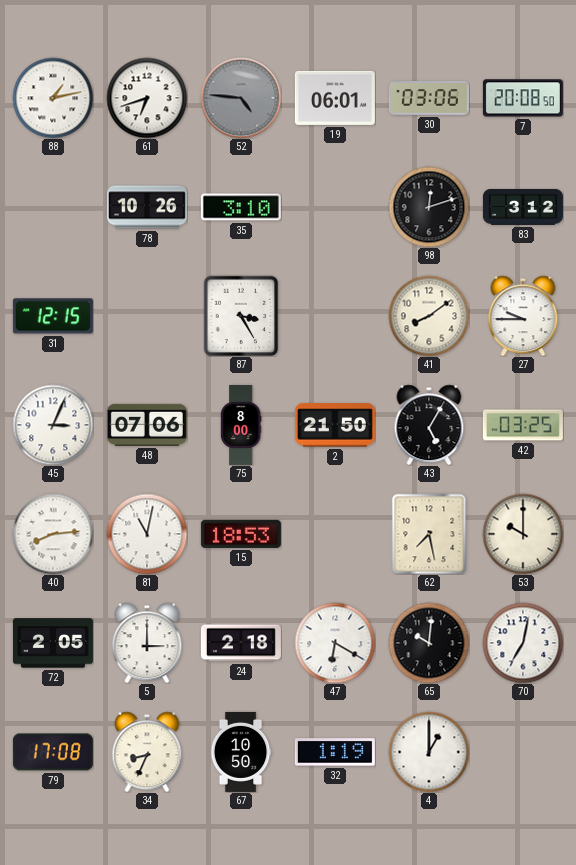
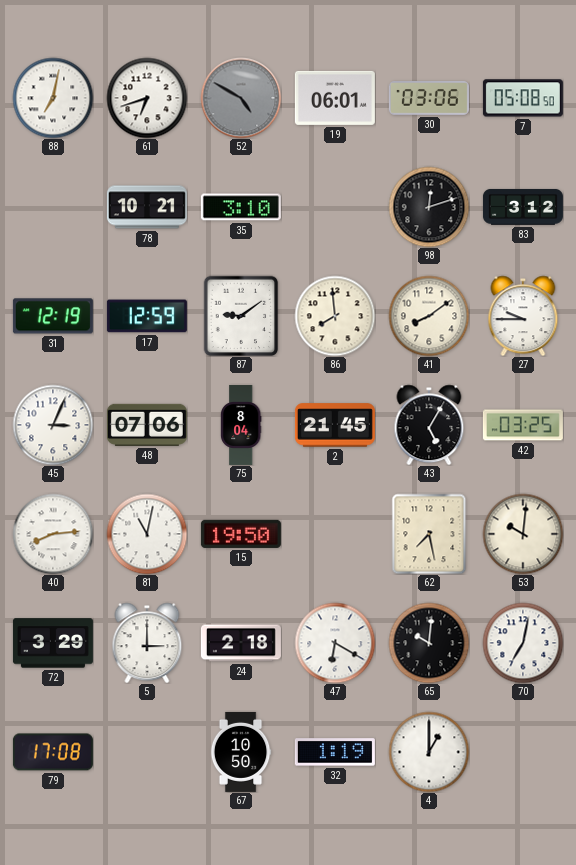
88: 1:13 -> 7:02 (53, 98)
52: 4:46 -> 4:50 (241, 98)
7: 20:08 -> 05:08 (523, 98)
78: 10:26 -> 10:21 (147, 207)
31: 12:15 -> 12:19 (53, 316)
17: none -> 12:59 (147, 316)
87: 3:25 -> 9:09 (241, 316)
86: none -> 7:59 (335, 316)
75: 8:00 -> 8:04 (241, 425)
2: 21:50 -> 21:45 (335, 425)
15: 18:53 -> 19:50 (241, 534)
53: 10:00 -> 10:01 (523, 534)
72: 2:05 -> 3:29 (53, 643)
34: 8:34 -> none (147, 752)
